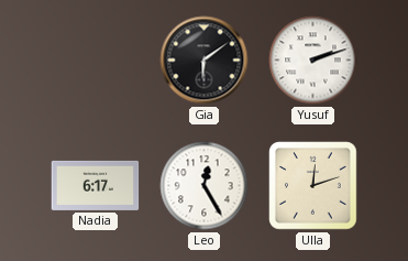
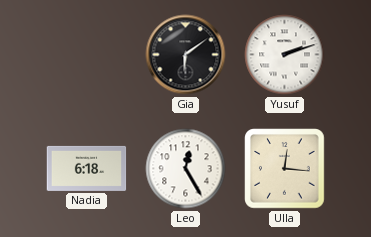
Nadia: 6:17 -> 6:18 (87, 168)
Ulla: 12:12 -> 12:16 (285, 169)
